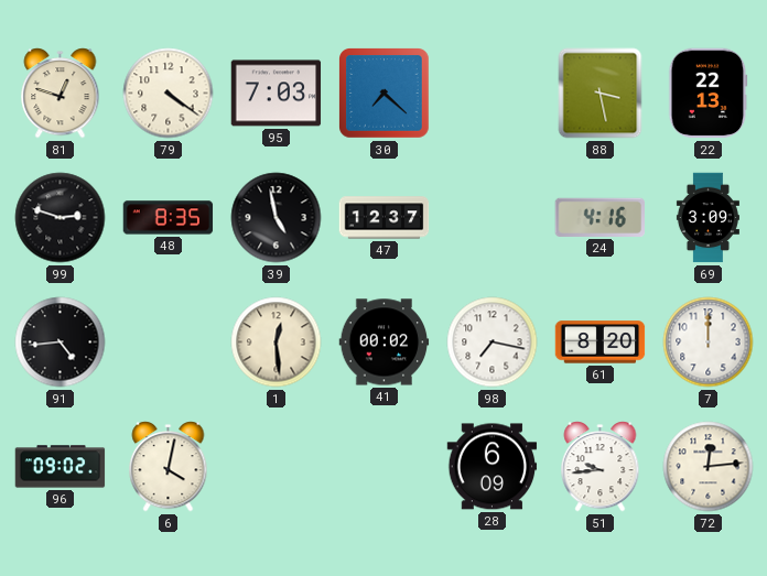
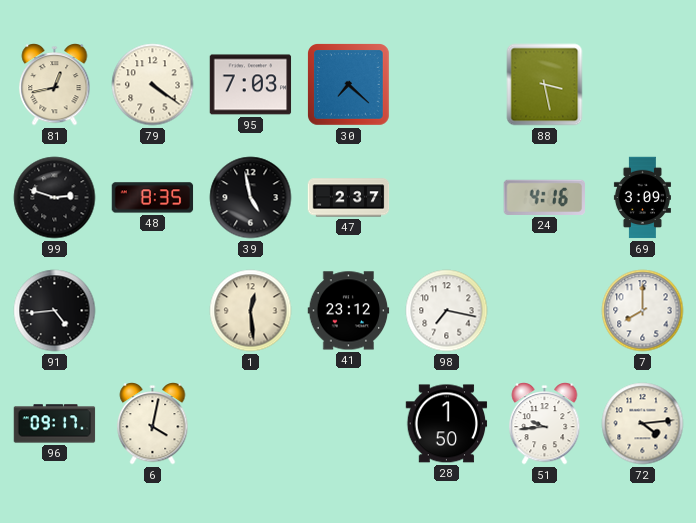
81: 12:48 -> 12:43 (55, 85)
22: 22:13 -> none (709, 94)
47: 12:37 -> 2:37 (349, 198)
41: 00:02 -> 23:12 (349, 311)
61: 8:20 -> none (601, 343)
7: 12:00 -> 8:00 (643, 311)
96: 09:02 -> 09:17 (55, 424)
28: 6:09 -> 1:50 (447, 424)
72: 12:14 -> 4:14 (643, 424)
